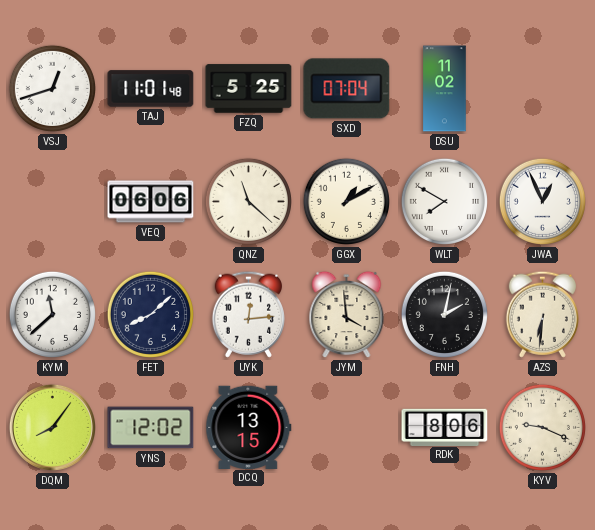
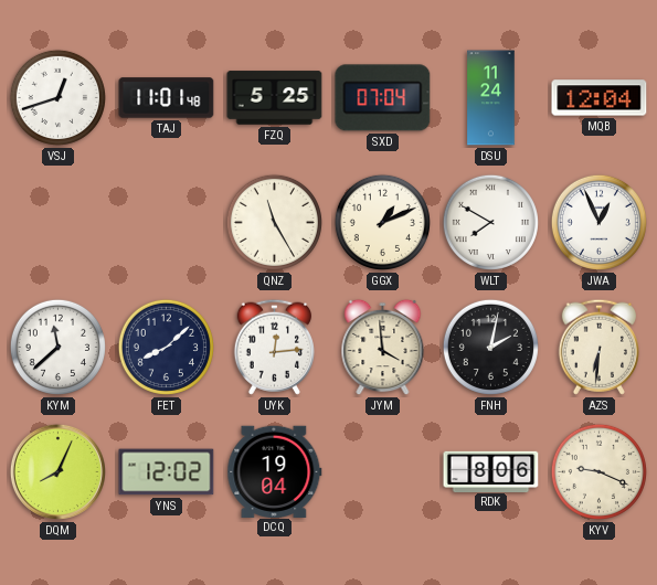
DSU: 11:02 -> 11:24 (491, 98)
MQB: none -> 12:04 (600, 98)
VEQ: 06:06 -> none (151, 202)
QNZ: 11:22 -> 11:25 (274, 222)
GGX: 1:10 -> 1:11 (382, 222)
DQM: 8:06 -> 8:04 (57, 471)
DCQ: 13:15 -> 19:04 (275, 471)
